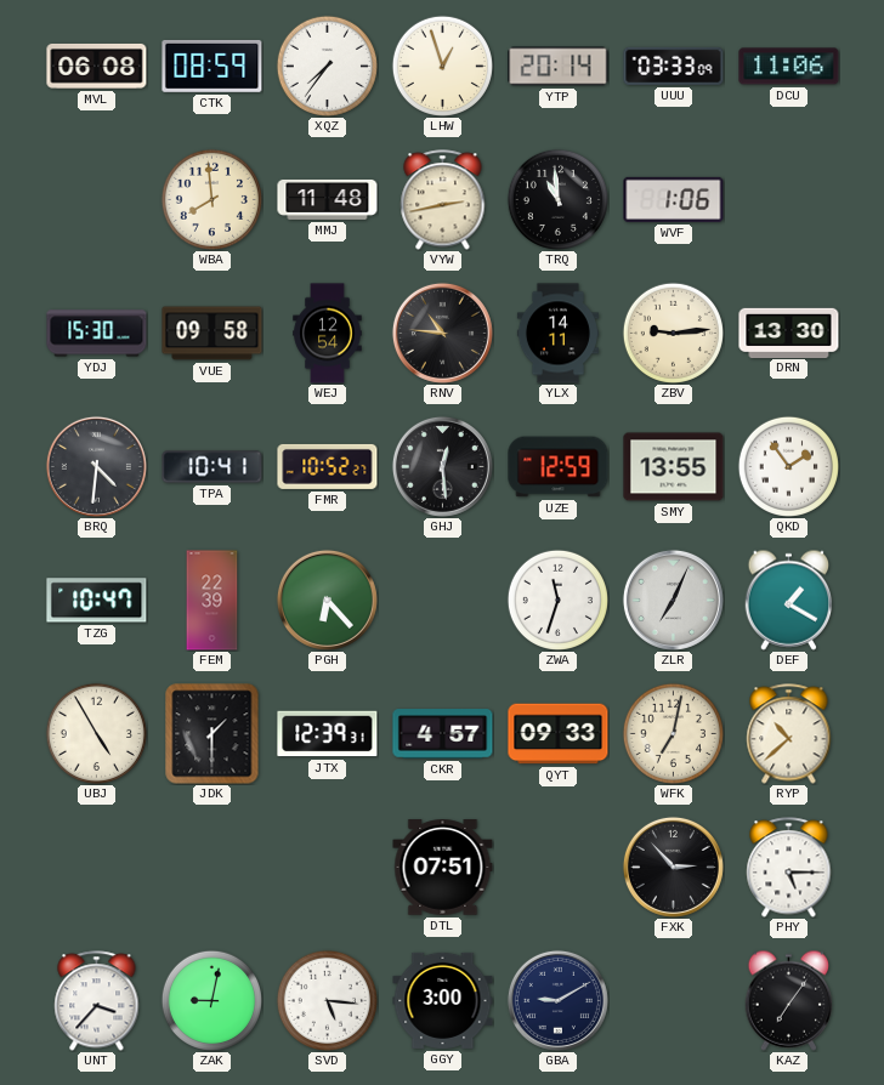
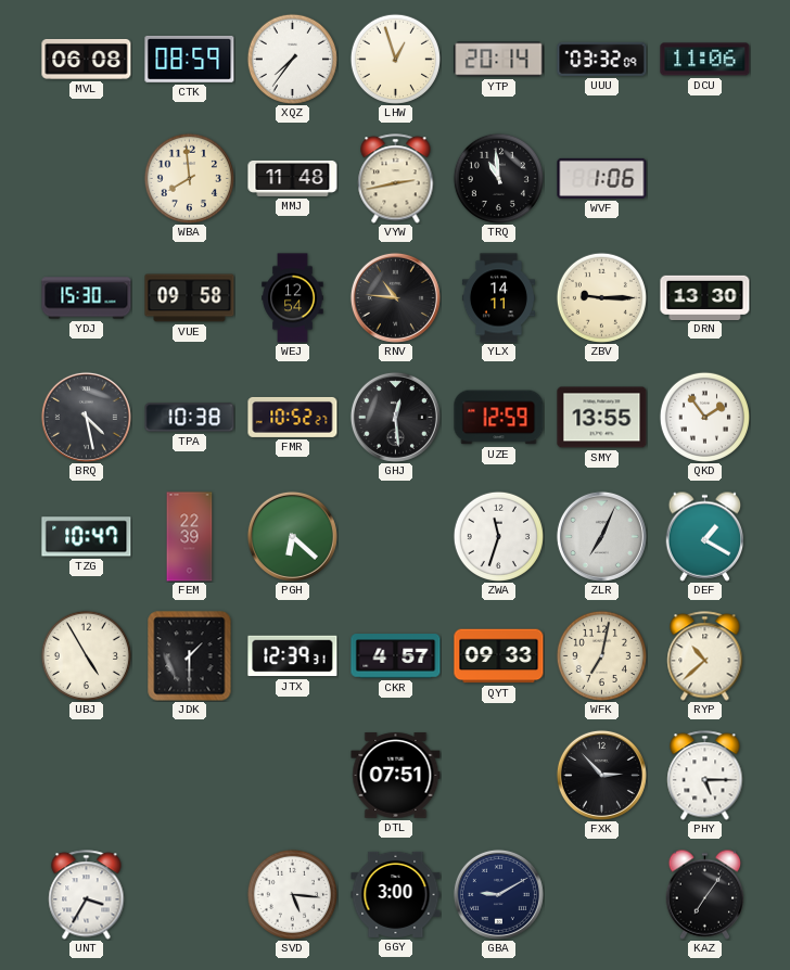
UUU: 03:33 -> 03:32 (602, 59)
ZBV: 9:14 -> 9:15 (601, 297)
BRQ: 4:31 -> 4:28 (86, 417)
TPA: 10:41 -> 10:38 (190, 418)
PGH: 6:23 -> 6:22 (292, 536)
UNT: 3:37 -> 3:35 (87, 895)
ZAK: 9:02 -> none (211, 1000)
